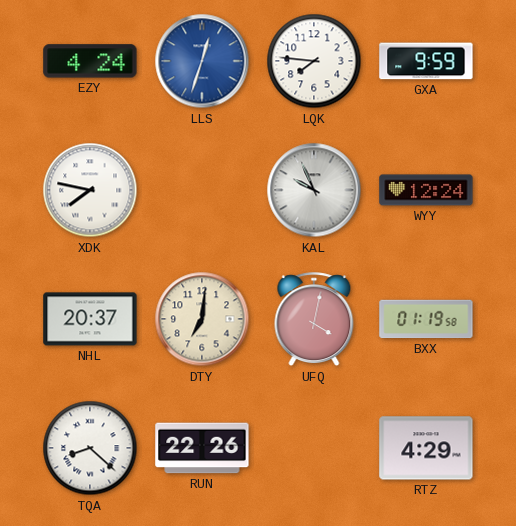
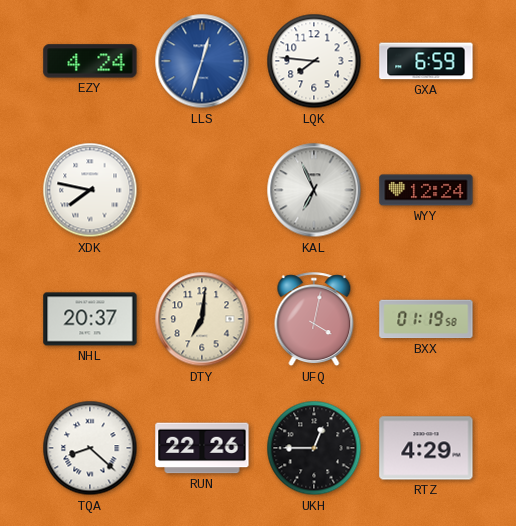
GXA: 9:59 -> 6:59 (426, 61)
KAL: 9:56 -> 6:56 (314, 190)
UKH: none -> 12:45 (314, 448)
